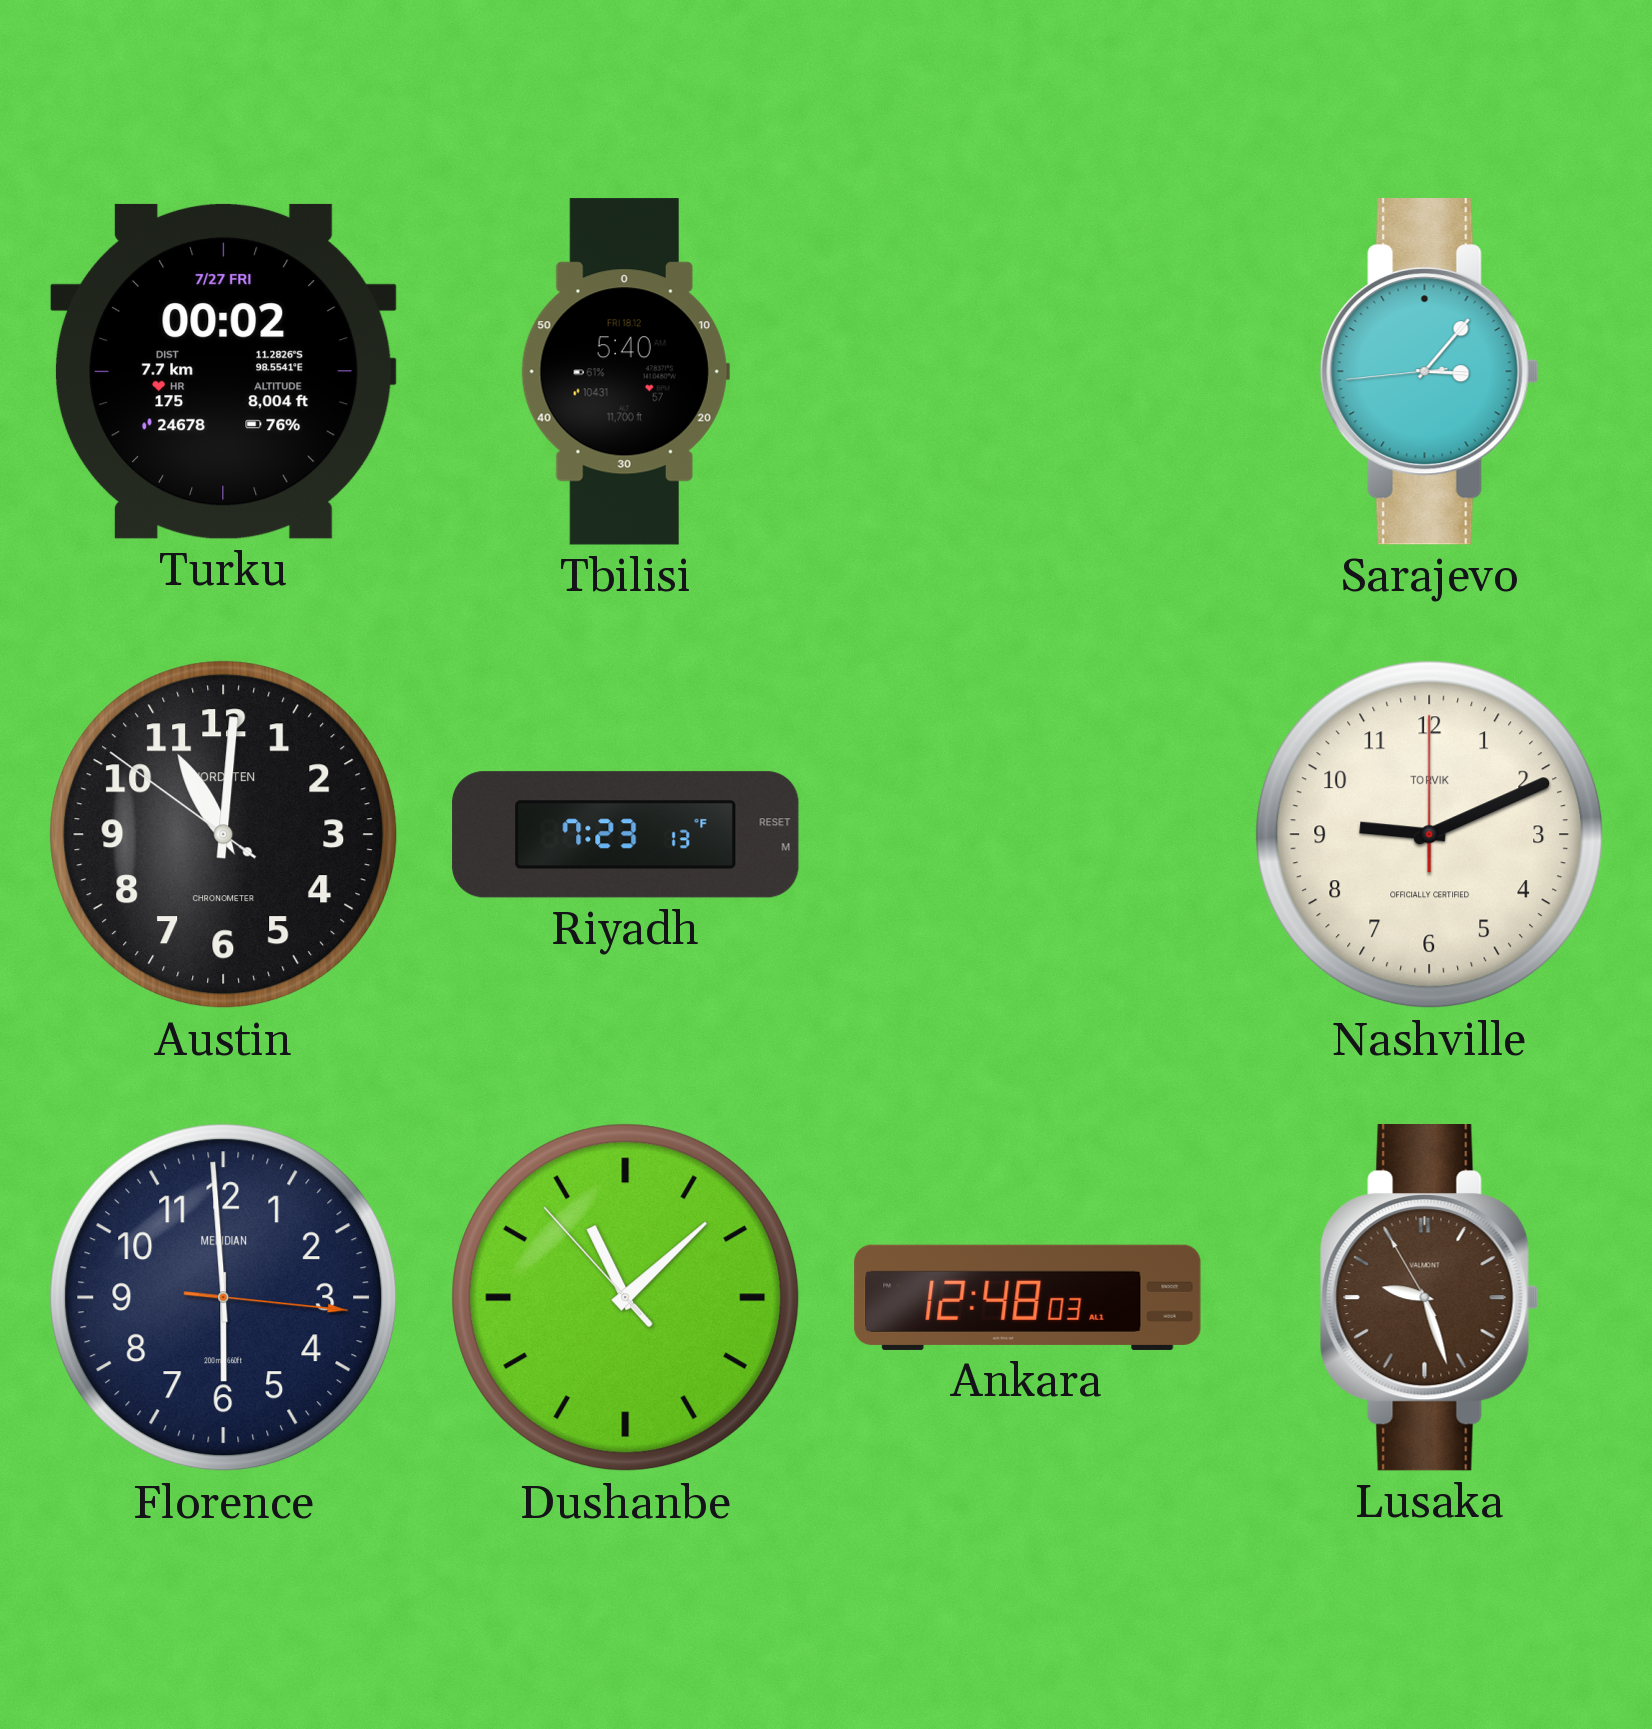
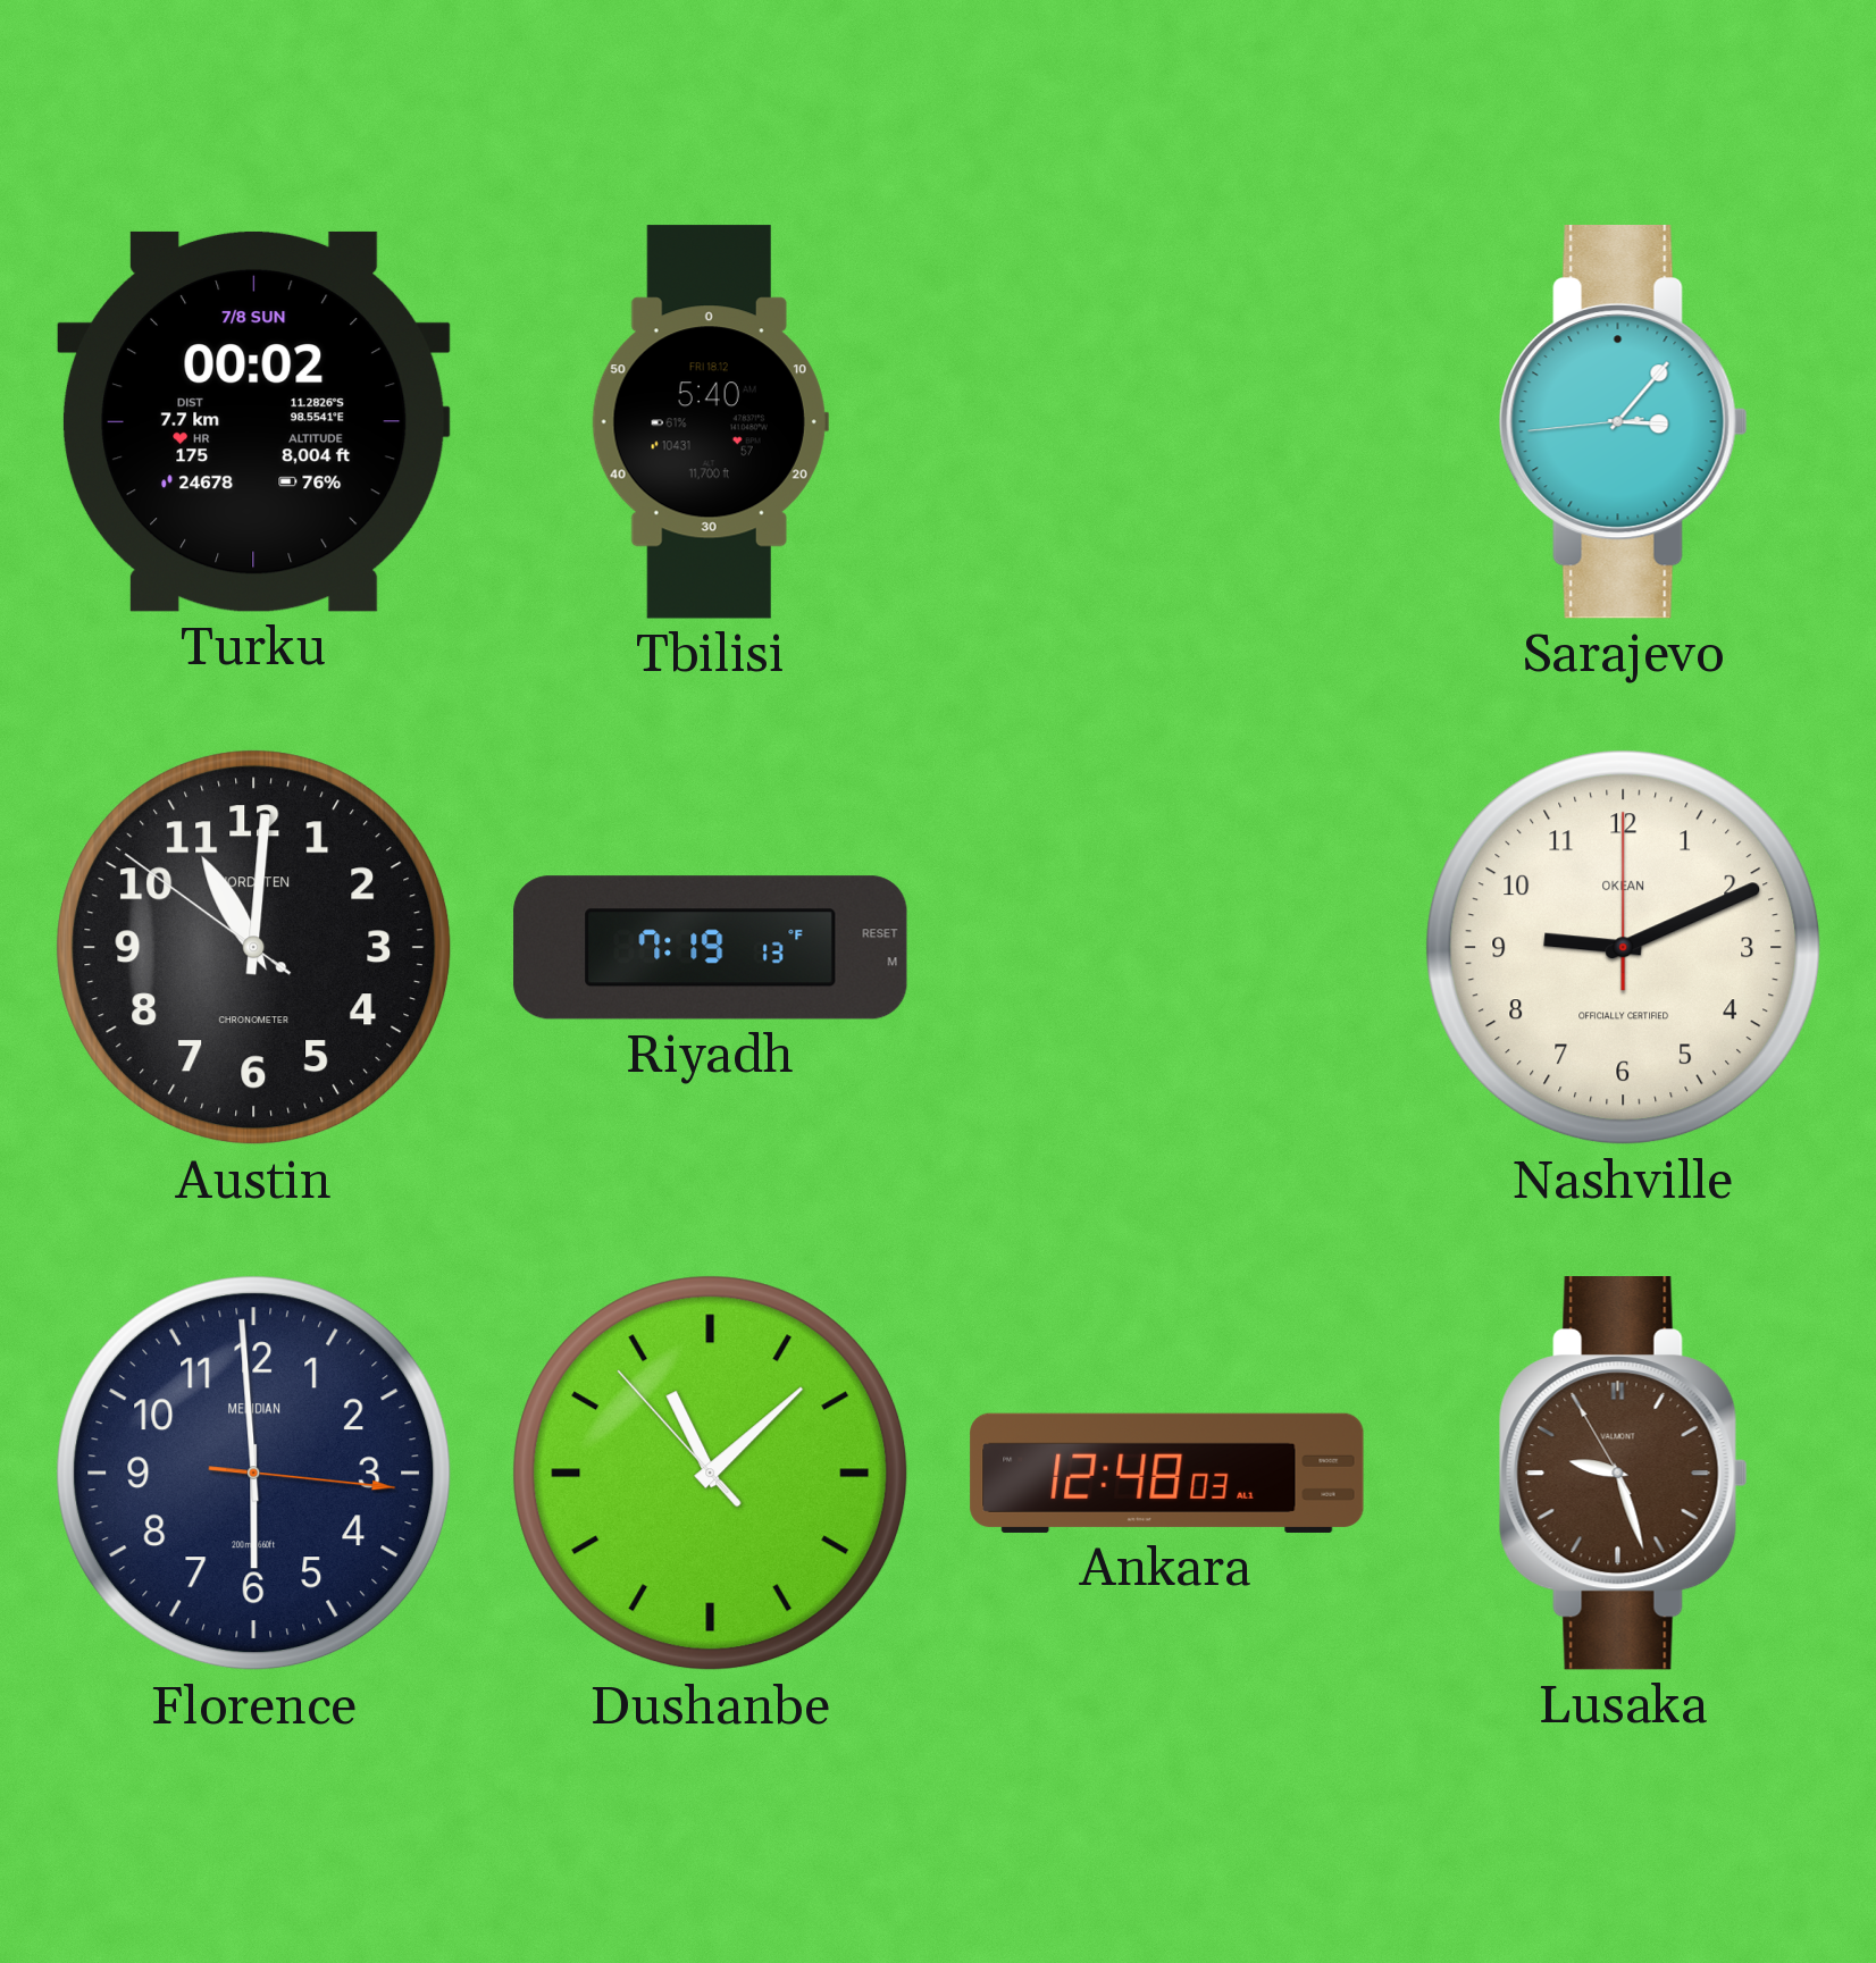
Turku date: 7/27 FRI -> 7/8 SUN (253, 421)
Riyadh: 7:23 -> 7:19 (711, 948)
Nashville brand: TORVIK -> OKEAN (1624, 948)
